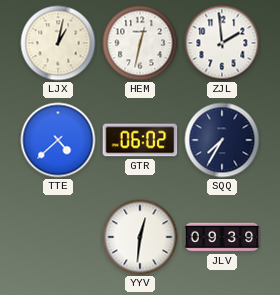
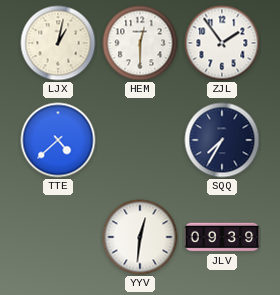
HEM: 12:32 -> 12:30 (140, 43)
ZJL: 1:59 -> 1:54 (222, 43)
GTR: 06:02 -> none (140, 140)
